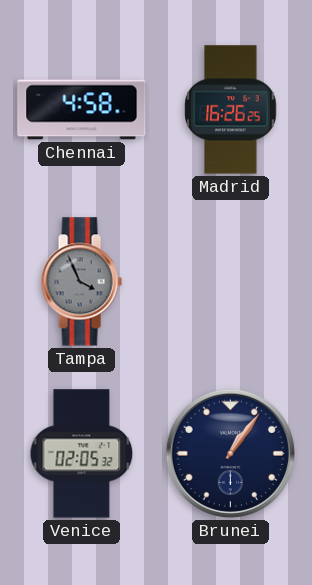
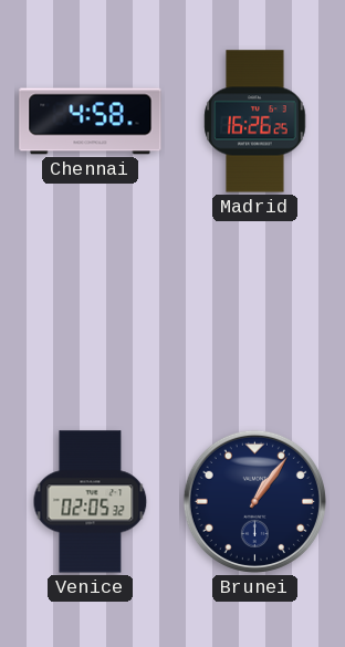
Tampa: 3:56 -> none (81, 282)
